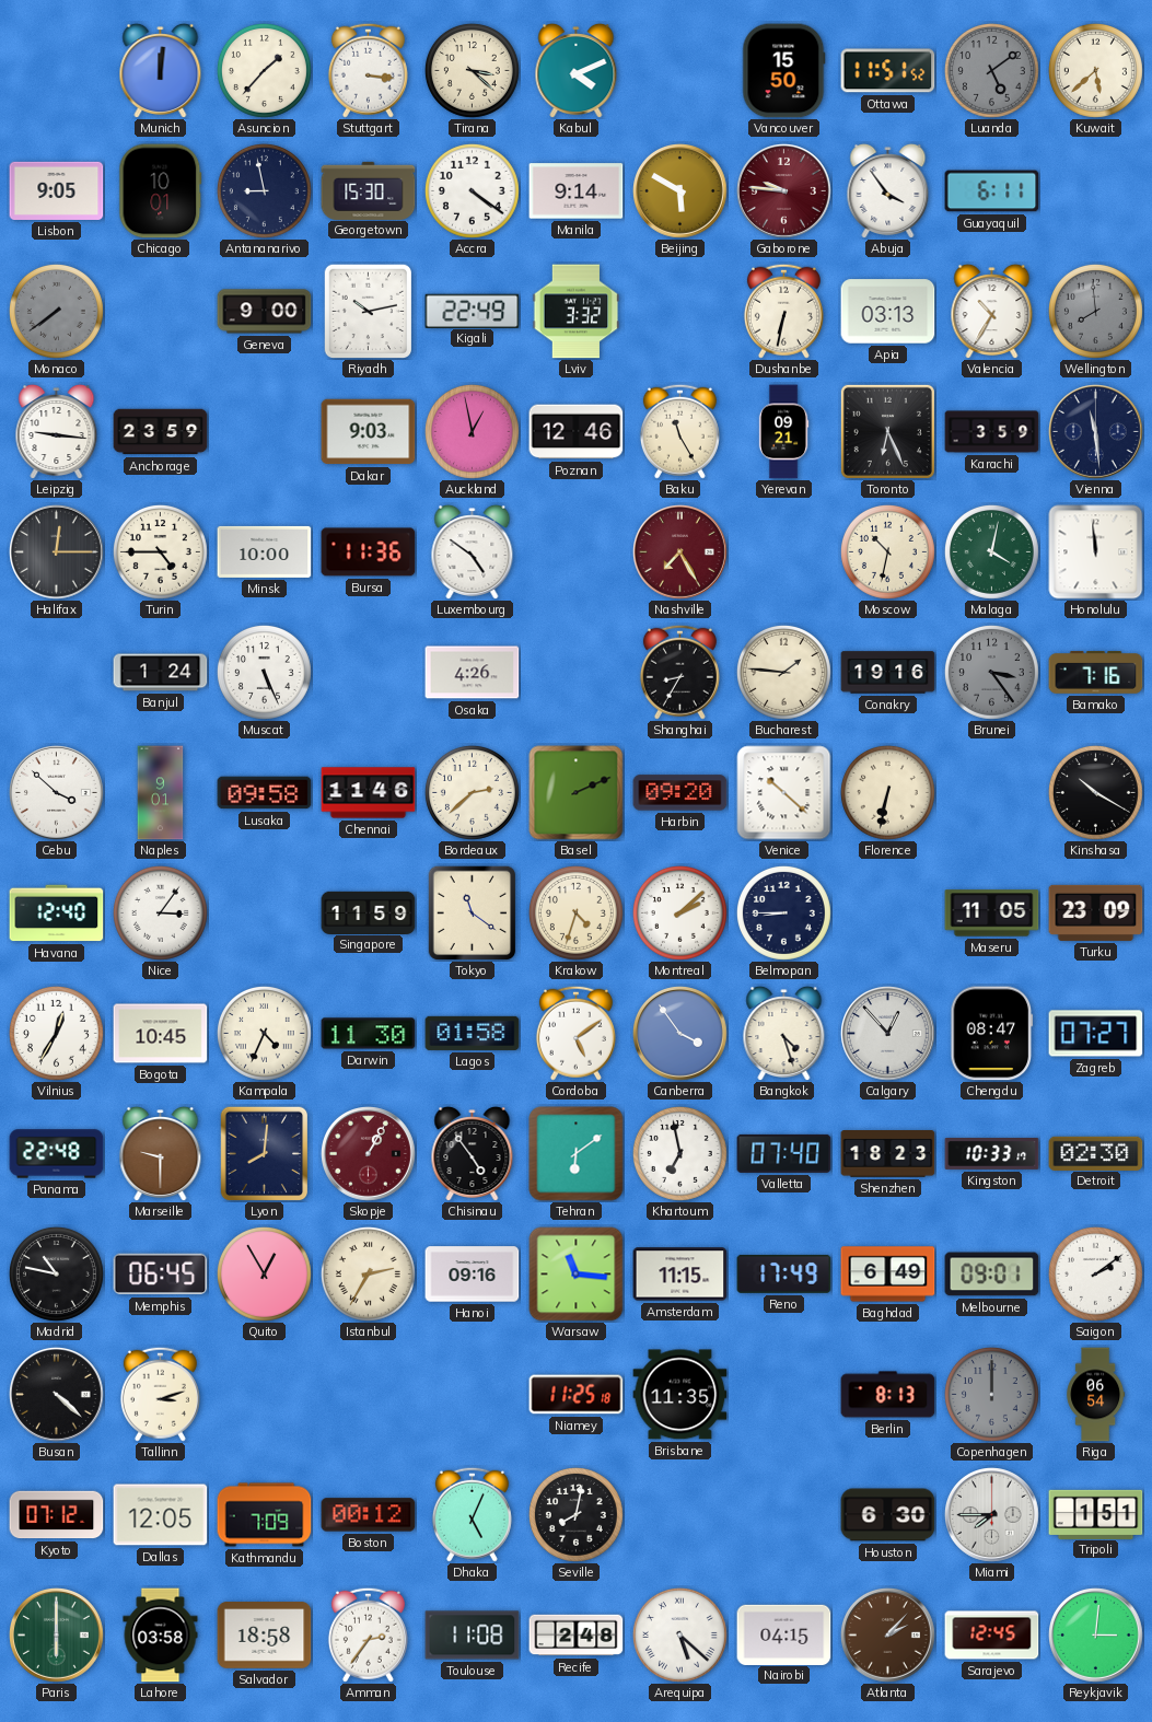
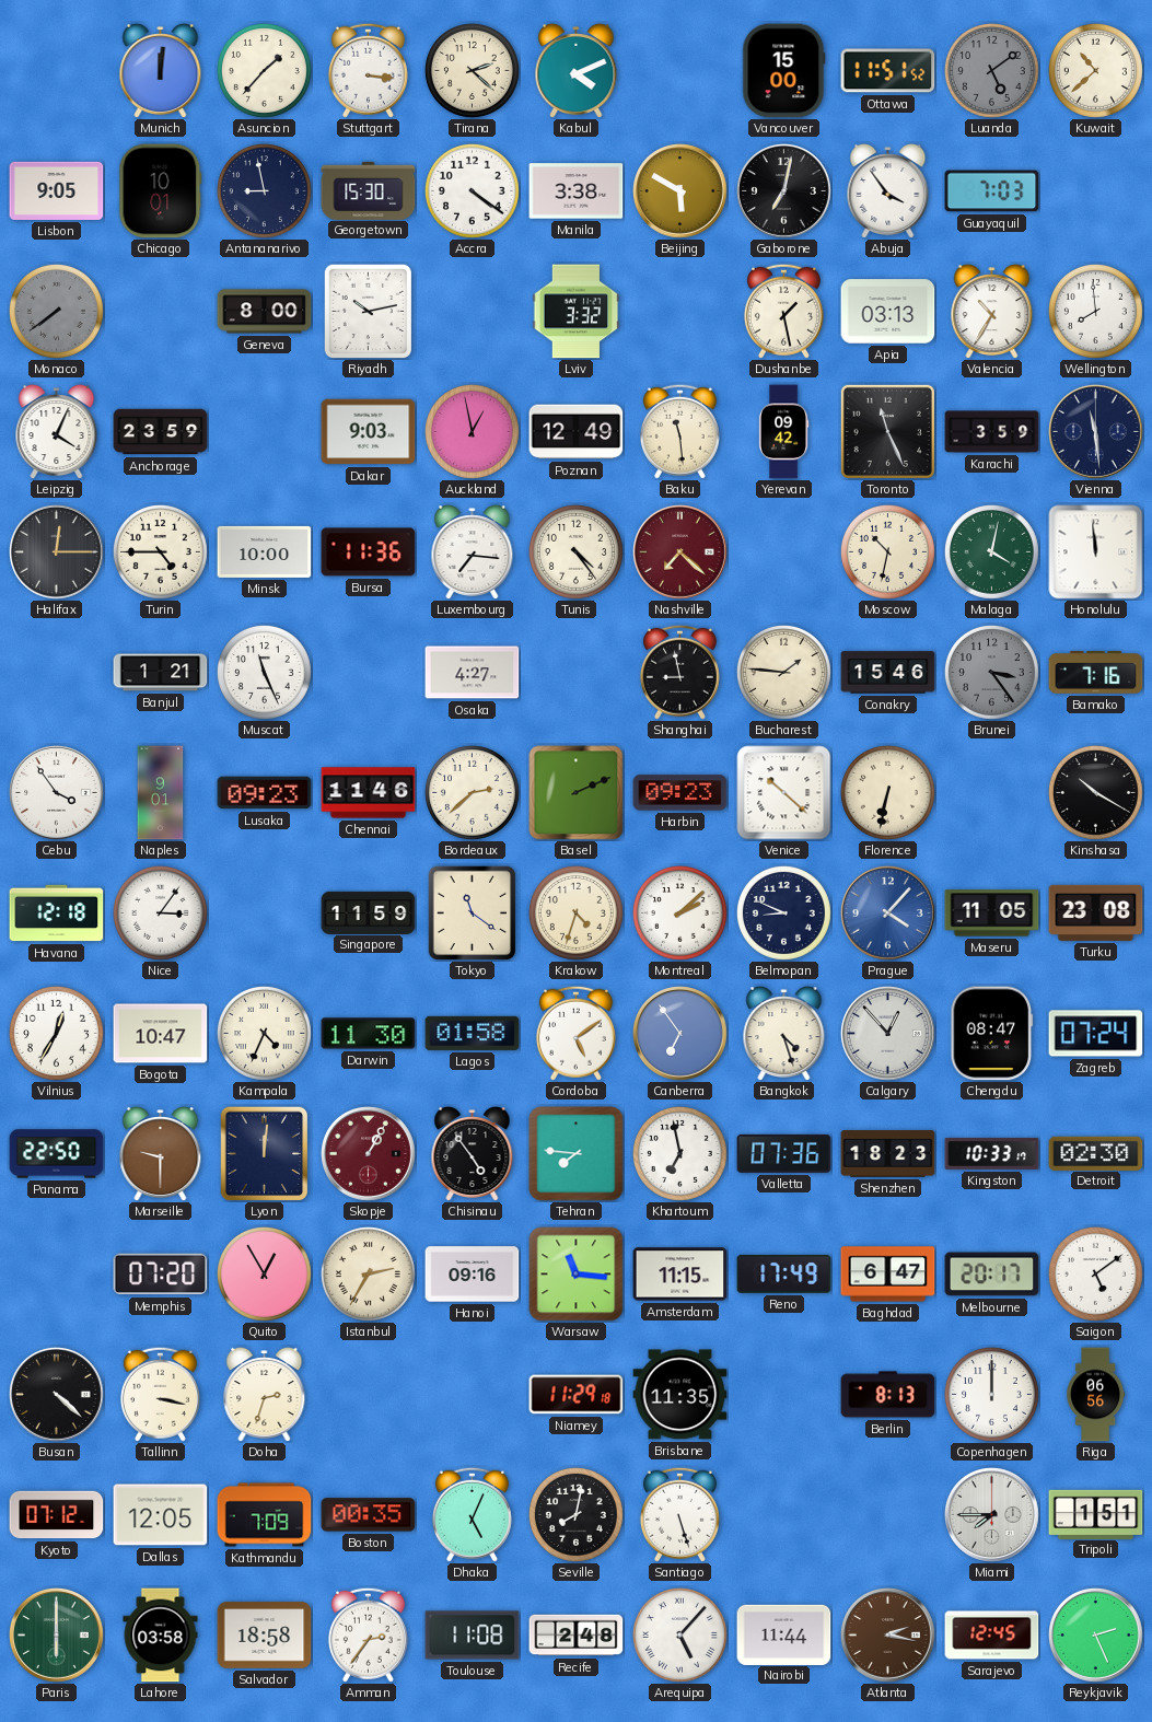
Tirana: 3:22 -> 2:22 (472, 70)
Vancouver: 15:50 -> 15:00 (784, 71)
Kuwait: 5:38 -> 10:38 (1095, 70)
Manila: 9:14 -> 3:38 (577, 191)
Gaborone: 9:46 -> 7:02 (784, 191)
Gaborone dial: burgundy -> black (784, 191)
Guayaquil: 6:11 -> 7:03 (992, 191)
Geneva: 9:00 -> 8:00 (265, 312)
Kigali: 22:49 -> none (473, 311)
Dushanbe: 6:32 -> 1:28 (783, 311)
Wellington dial: grey -> white (1095, 311)
Leipzig: 9:16 -> 4:04 (57, 431)
Poznan: 12:46 -> 12:49 (577, 432)
Baku: 11:25 -> 11:29 (679, 431)
Yerevan: 09:21 -> 09:42 (783, 432)
Toronto: 6:26 -> 11:26 (887, 431)
Luxembourg: 4:51 -> 7:16 (473, 551)
Tunis: none -> 4:24 (575, 551)
Nashville: 7:25 -> 7:22 (680, 552)
Banjul: 1:24 -> 1:21 (161, 673)
Muscat: 5:26 -> 11:26 (264, 672)
Osaka: 4:26 -> 4:27 (473, 673)
Shanghai: 8:35 -> 8:58 (679, 672)
Conakry: 19:16 -> 15:46 (888, 673)
Cebu: 3:52 -> 3:54 (57, 793)
Lusaka: 09:58 -> 09:23 (265, 793)
Harbin: 09:20 -> 09:23 (680, 793)
Havana: 12:40 -> 12:18 (57, 914)
Belmopan: 8:45 -> 8:49 (783, 912)
Prague: none -> 4:07 (888, 914)
Turku: 23:09 -> 23:08 (1096, 912)
Bogota: 10:45 -> 10:47 (161, 1034)
Canberra: 3:54 -> 6:54 (680, 1034)
Zagreb: 07:27 -> 07:24 (1096, 1034)
Panama: 22:48 -> 22:50 (57, 1154)
Lyon: 8:01 -> 12:01 (265, 1153)
Tehran: 6:09 -> 7:46 (577, 1154)
Valletta: 07:40 -> 07:36 (784, 1153)
Madrid: 10:47 -> none (56, 1273)
Memphis: 06:45 -> 07:20 (161, 1275)
Baghdad: 6:49 -> 6:47 (888, 1275)
Melbourne: 09:01 -> 20:17 (992, 1275)
Saigon: 2:09 -> 5:09 (1095, 1273)
Tallinn: 3:12 -> 3:17 (160, 1394)
Doha: none -> 2:33 (265, 1394)
Niamey: 11:25 -> 11:29 (577, 1395)
Copenhagen dial: grey -> white (991, 1394)
Riga: 06:54 -> 06:56 (1096, 1395)
Boston: 00:12 -> 00:35 (369, 1515)
Santiago: none -> 5:27 (679, 1514)
Houston: 6:30 -> none (888, 1515)
Arequipa: 5:22 -> 5:07 (679, 1634)
Nairobi: 04:15 -> 11:44 (784, 1634)
Atlanta: 2:07 -> 2:17 (888, 1636)
Reykjavik: 3:01 -> 2:26 (1096, 1636)
